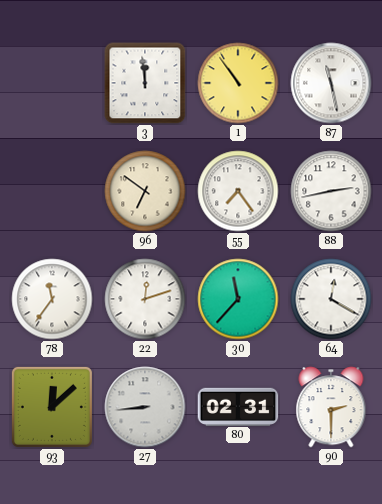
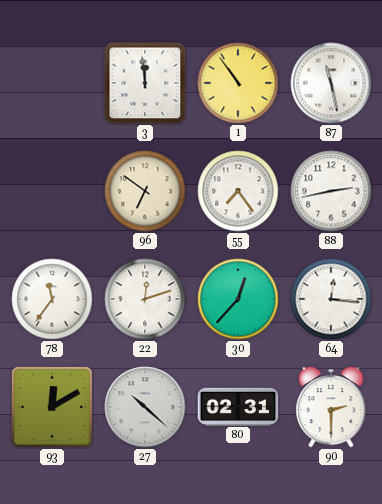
30: 11:37 -> 12:37 (238, 299)
64: 12:20 -> 12:16 (331, 299)
93: 12:08 -> 12:10 (52, 407)
27: 8:44 -> 10:22 (145, 407)
